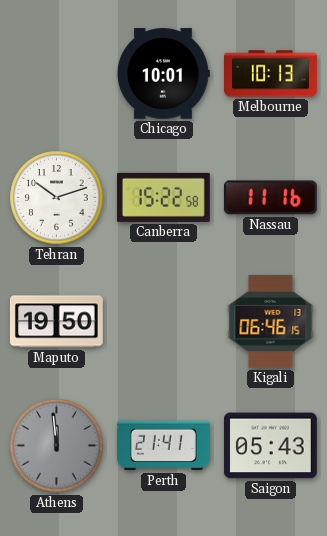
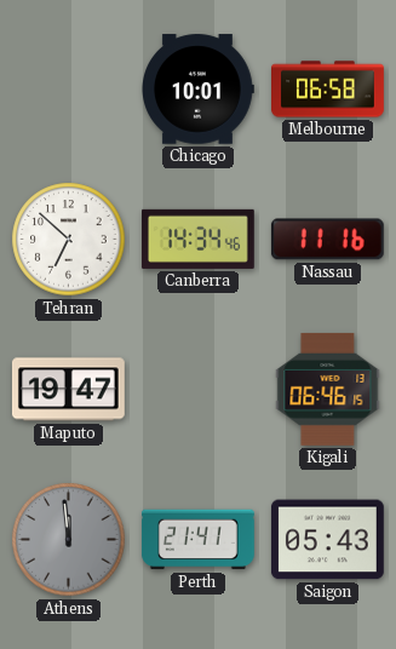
Melbourne: 10:13 -> 06:58 (328, 90)
Tehran: 10:12 -> 6:52 (69, 240)
Canberra: 15:22 -> 14:34 (197, 239)
Maputo: 19:50 -> 19:47 (68, 390)
